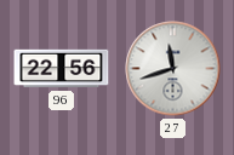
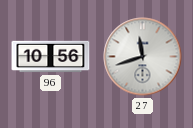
96: 22:56 -> 10:56 (51, 57)
